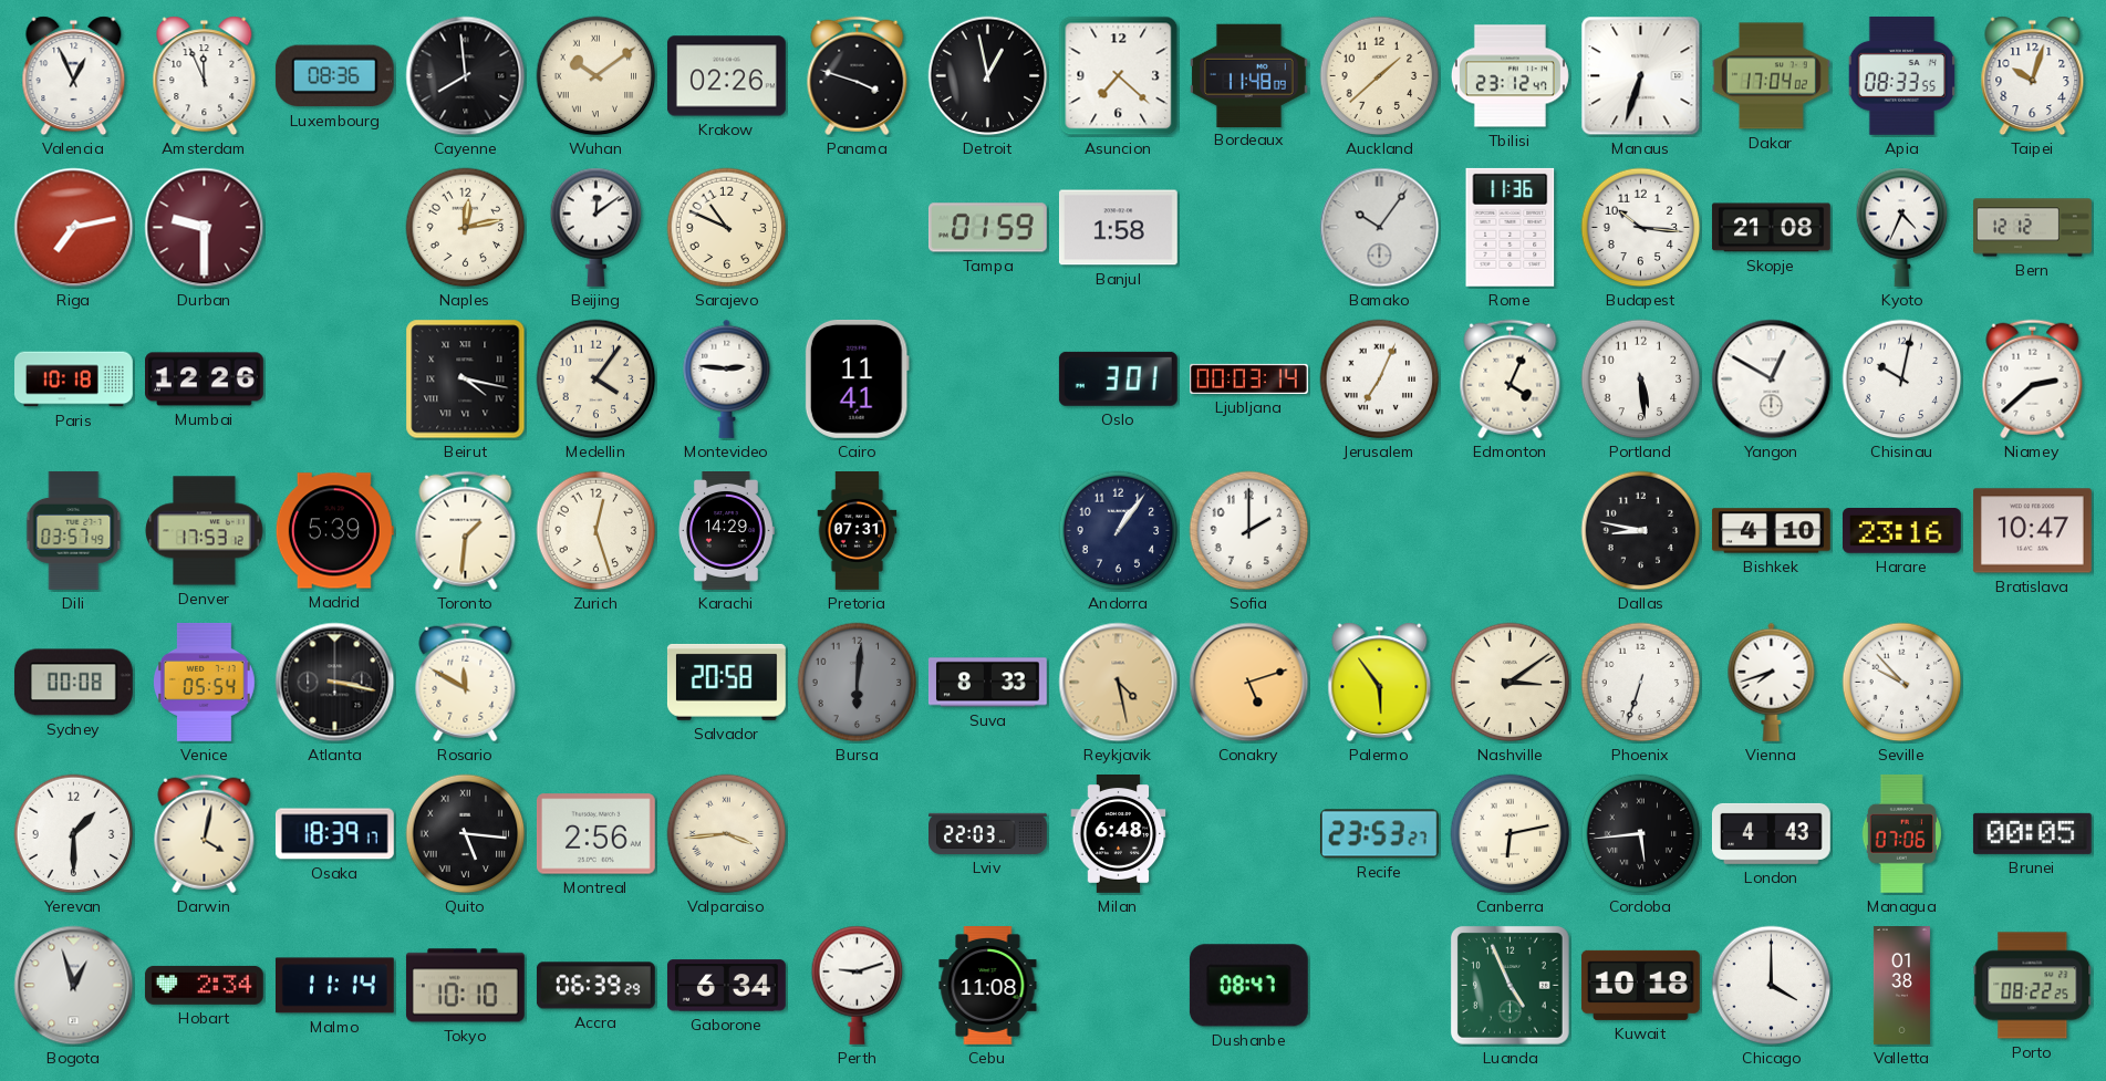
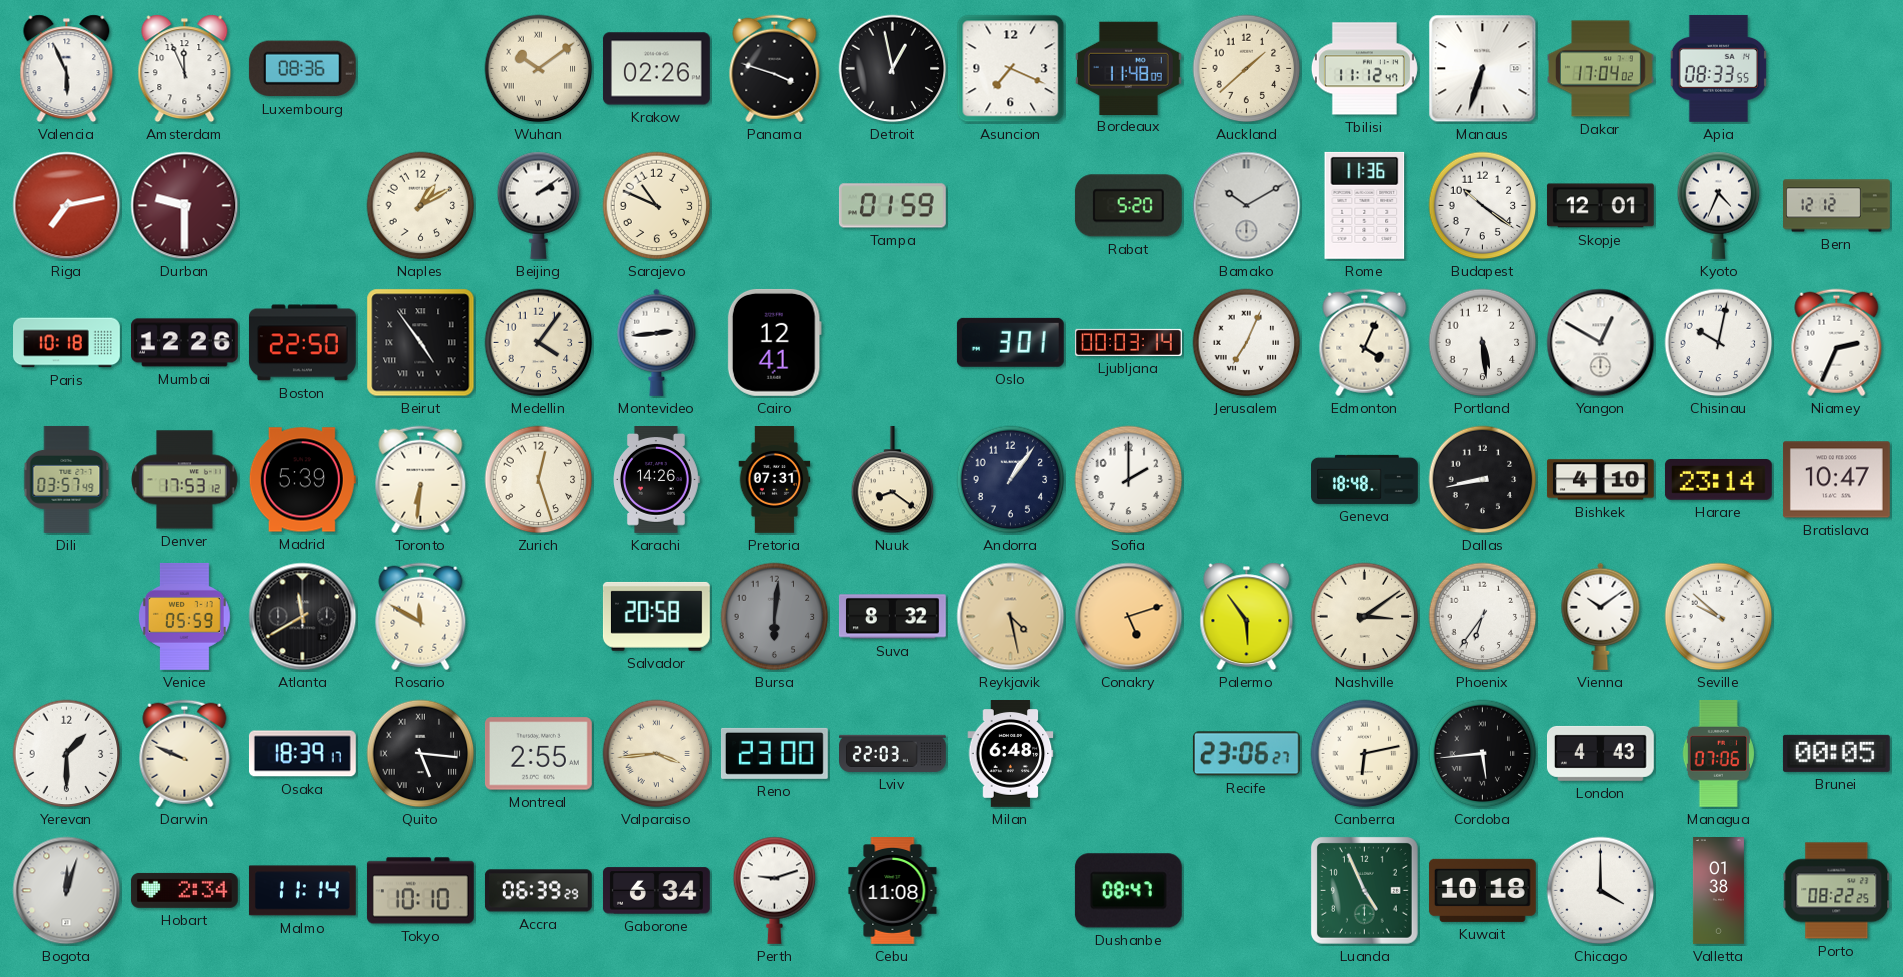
Valencia: 12:56 -> 5:56 (67, 69)
Cayenne: 7:59 -> none (466, 76)
Asuncion: 7:22 -> 7:19 (1011, 69)
Tbilisi: 23:12 -> 11:12 (1364, 69)
Taipei: 10:03 -> none (2033, 76)
Naples: 12:13 -> 1:10 (421, 206)
Beijing: 12:09 -> 2:09 (539, 205)
Banjul: 1:58 -> none (1118, 228)
Rabat: none -> 5:20 (1128, 206)
Bamako: 10:06 -> 10:10 (1247, 206)
Budapest: 10:16 -> 10:21 (1483, 206)
Skopje: 21:08 -> 12:01 (1600, 206)
Boston: none -> 22:50 (302, 343)
Beirut: 4:17 -> 4:54 (421, 343)
Montevideo: 2:46 -> 2:44 (657, 342)
Cairo: 11:41 -> 12:41 (774, 342)
Niamey: 2:38 -> 2:34 (1837, 343)
Toronto: 1:31 -> 6:31 (421, 480)
Karachi: 14:29 -> 14:26 (657, 480)
Nuuk: none -> 8:21 (893, 480)
Geneva: none -> 18:48 (1365, 479)
Dallas: 8:47 -> 8:43 (1483, 480)
Harare: 23:16 -> 23:14 (1718, 480)
Sydney: 00:08 -> none (73, 683)
Venice: 05:54 -> 05:59 (184, 616)
Atlanta: 3:17 -> 11:40 (303, 617)
Suva: 8:33 -> 8:32 (892, 617)
Phoenix: 6:33 -> 6:36 (1483, 617)
Vienna: 7:42 -> 10:09 (1601, 616)
Seville: 9:53 -> 9:52 (1719, 617)
Darwin: 4:02 -> 9:49 (185, 754)
Montreal: 2:56 -> 2:55 (538, 754)
Reno: none -> 23:00 (774, 753)
Recife: 23:53 -> 23:06 (1246, 754)
Bogota: 12:57 -> 12:03 (67, 891)
